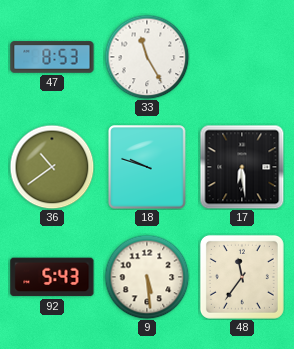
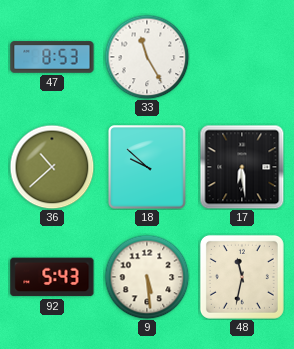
36: 10:39 -> 10:38 (52, 167)
18: 9:48 -> 9:52 (147, 167)
48: 11:36 -> 11:32 (242, 277)
